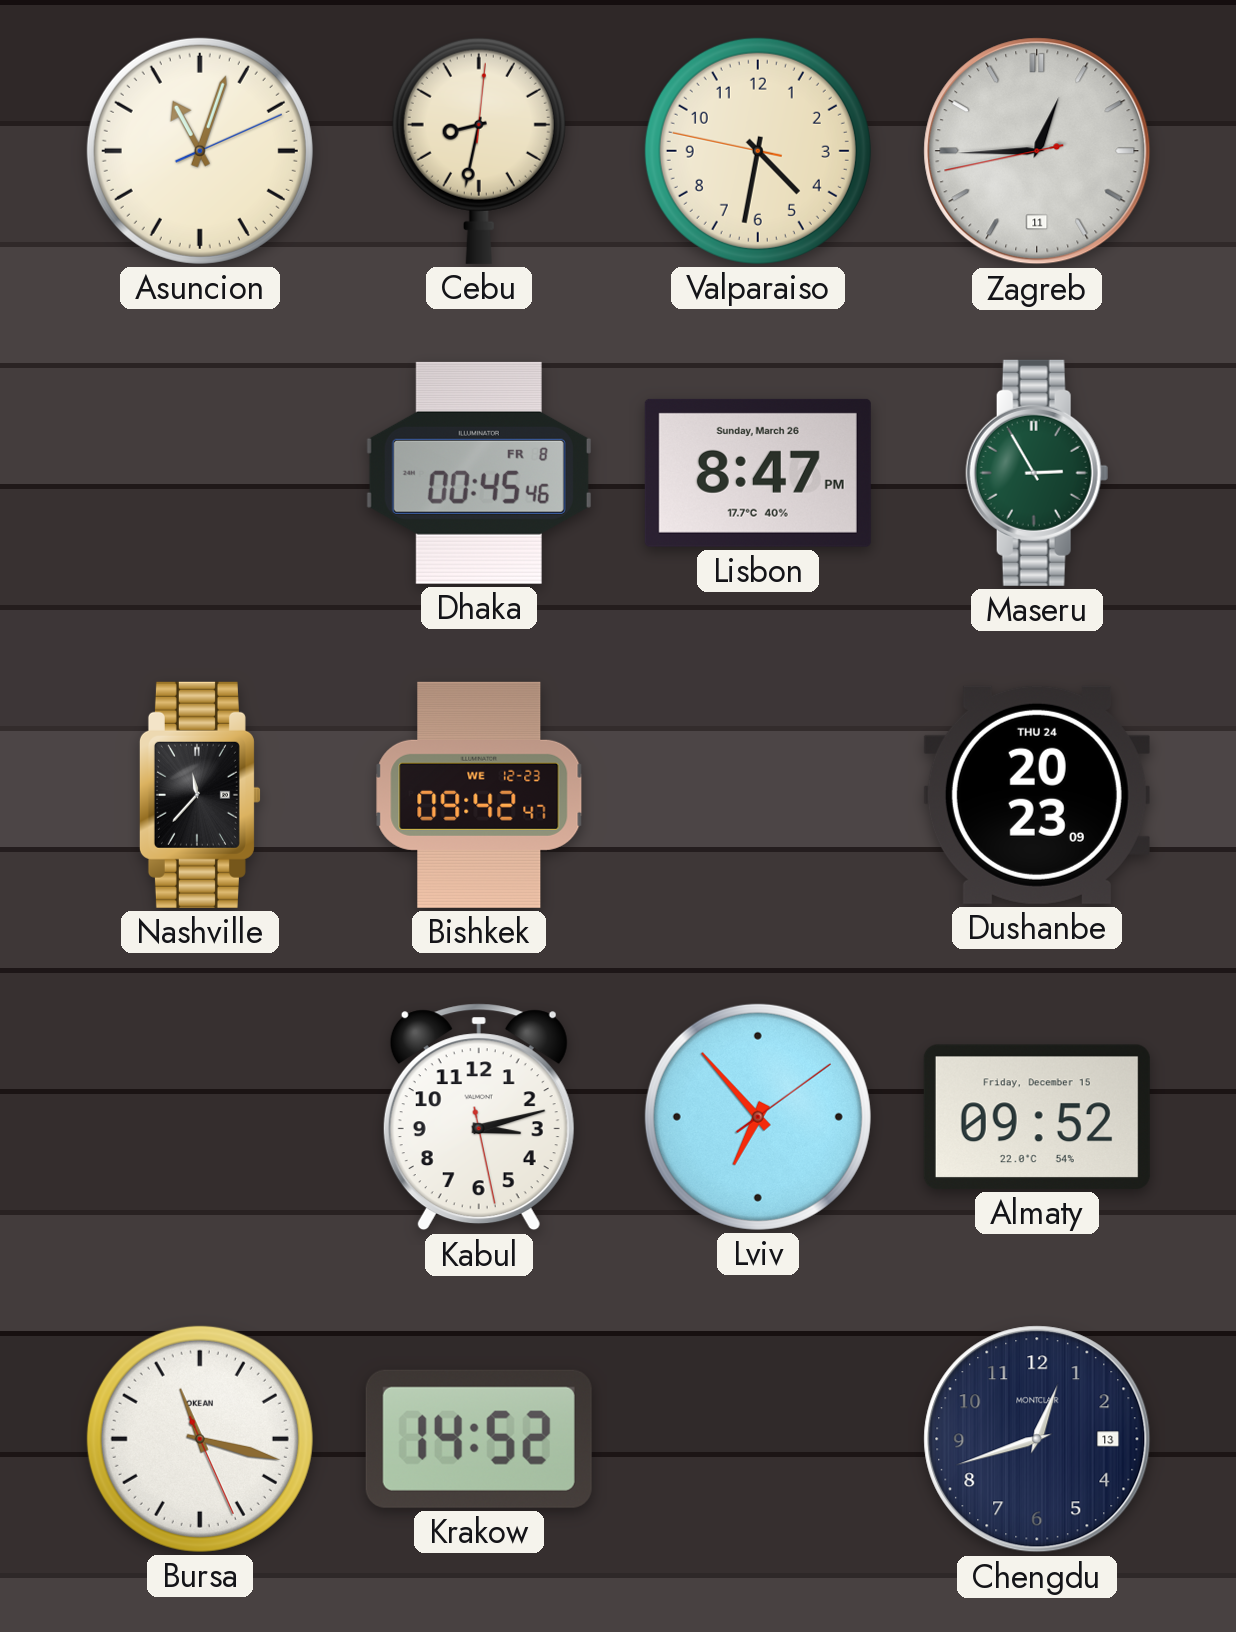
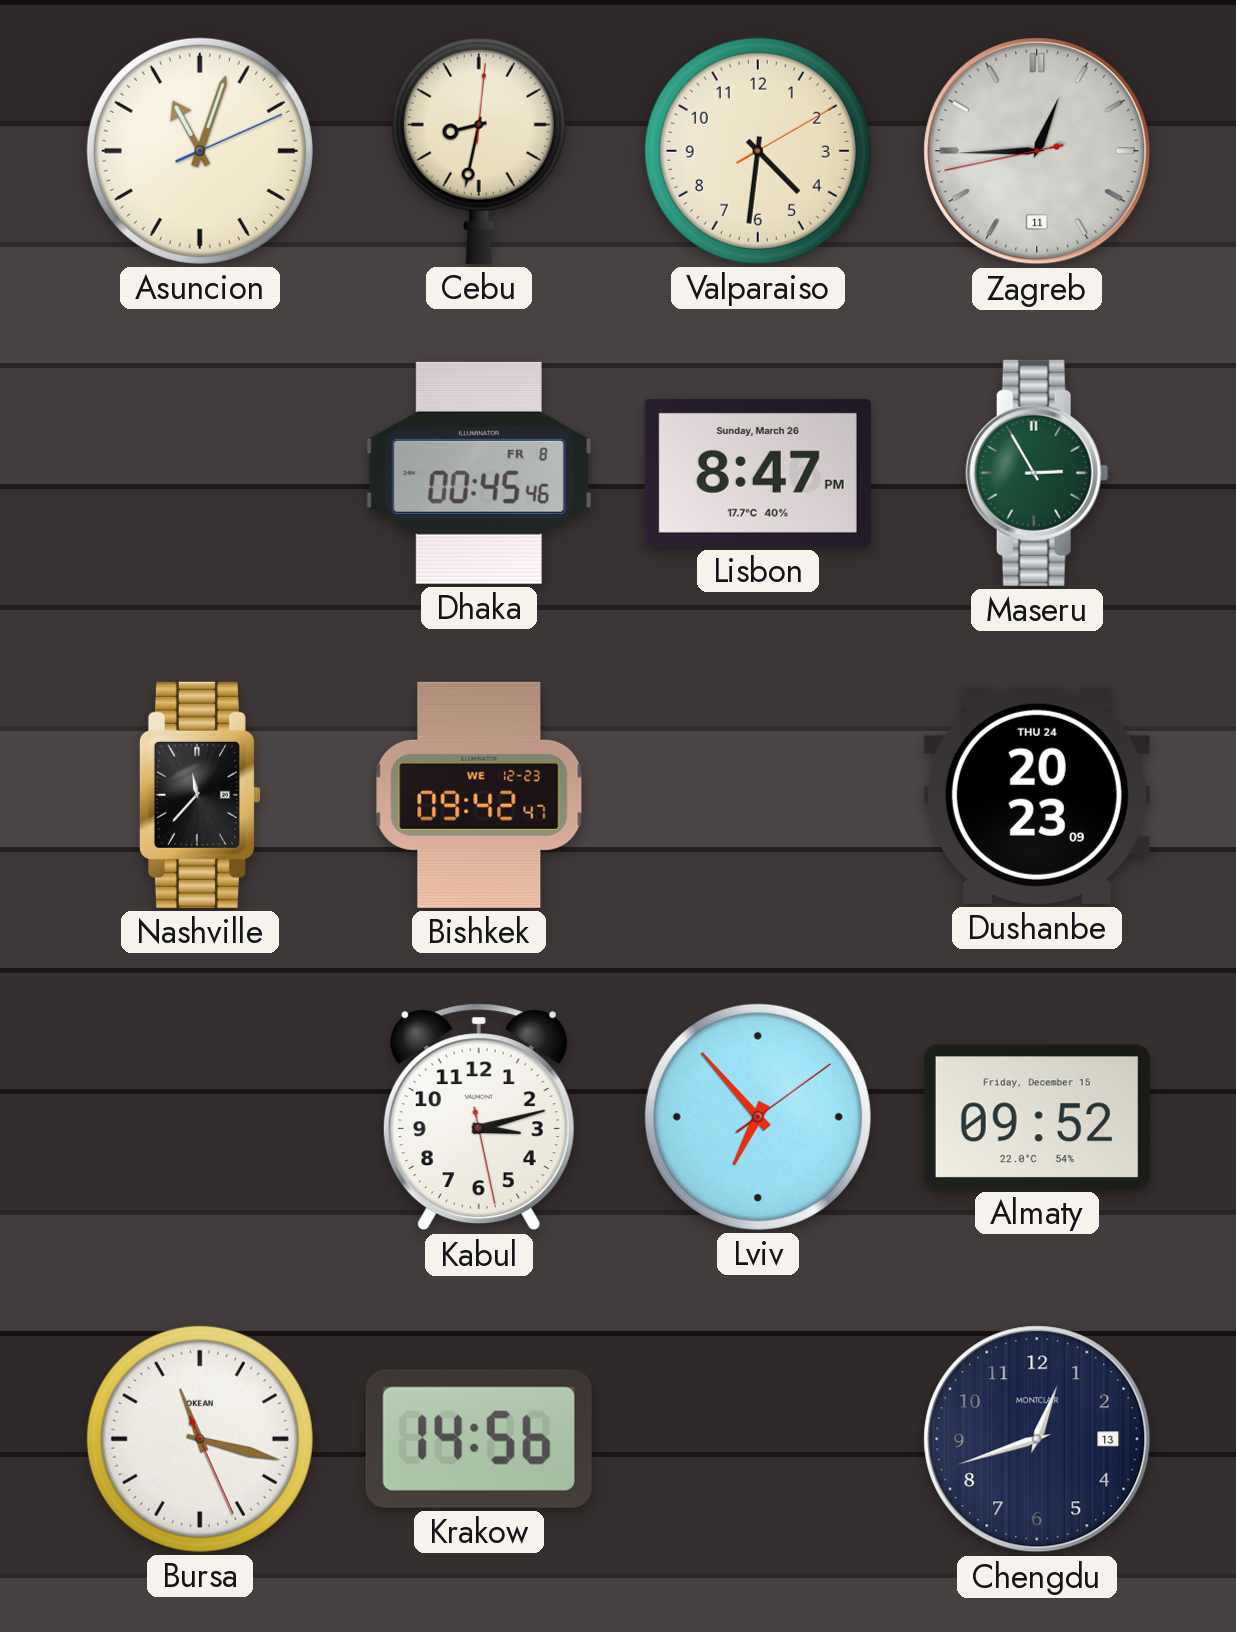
Valparaiso: 4:31:47 -> 4:31:10 (758, 151)
Krakow: 14:52 -> 14:56 (479, 1439)
